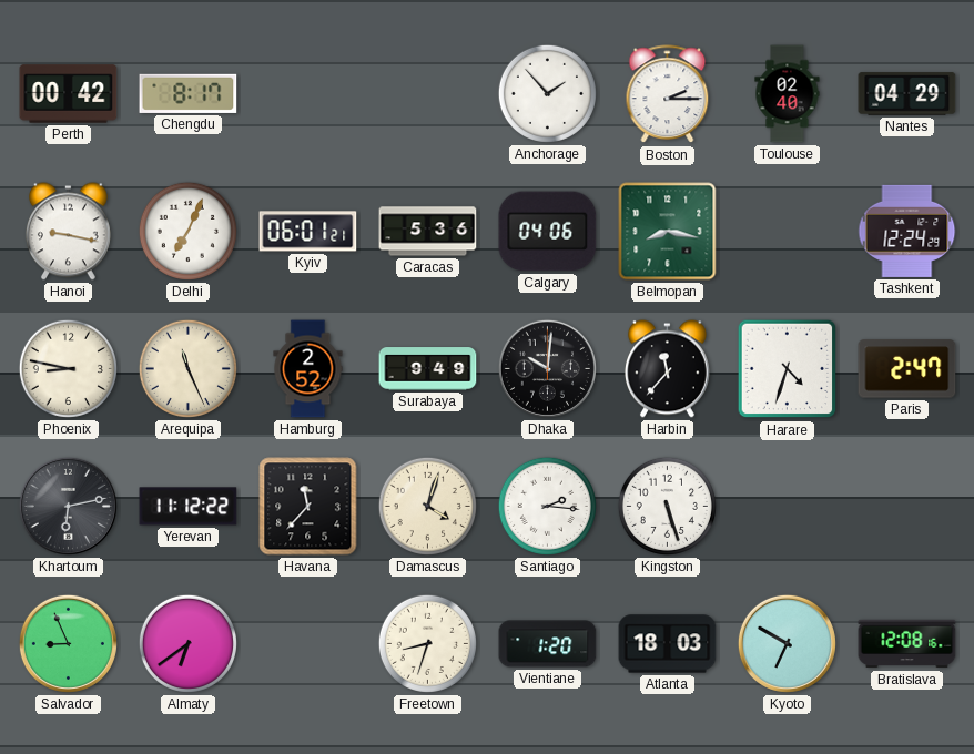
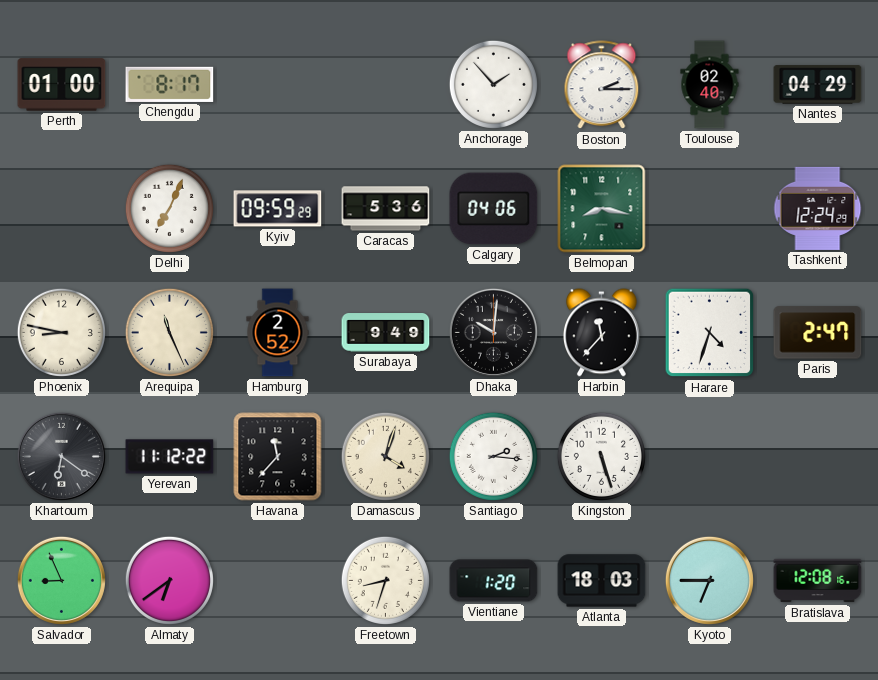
Perth: 00:42 -> 01:00 (62, 85)
Hanoi: 9:17 -> none (68, 232)
Kyiv: 06:01 -> 09:59 (278, 209)
Khartoum: 6:13 -> 6:21 (61, 456)
Kyoto: 6:50 -> 6:45 (709, 580)
